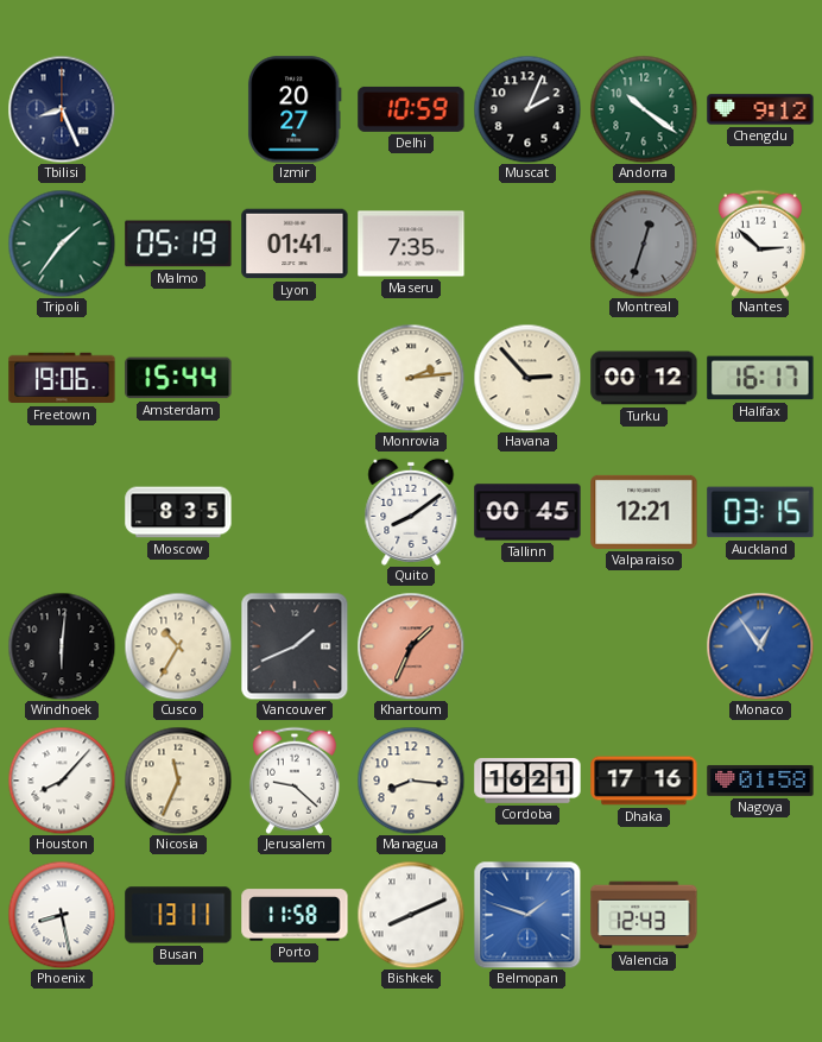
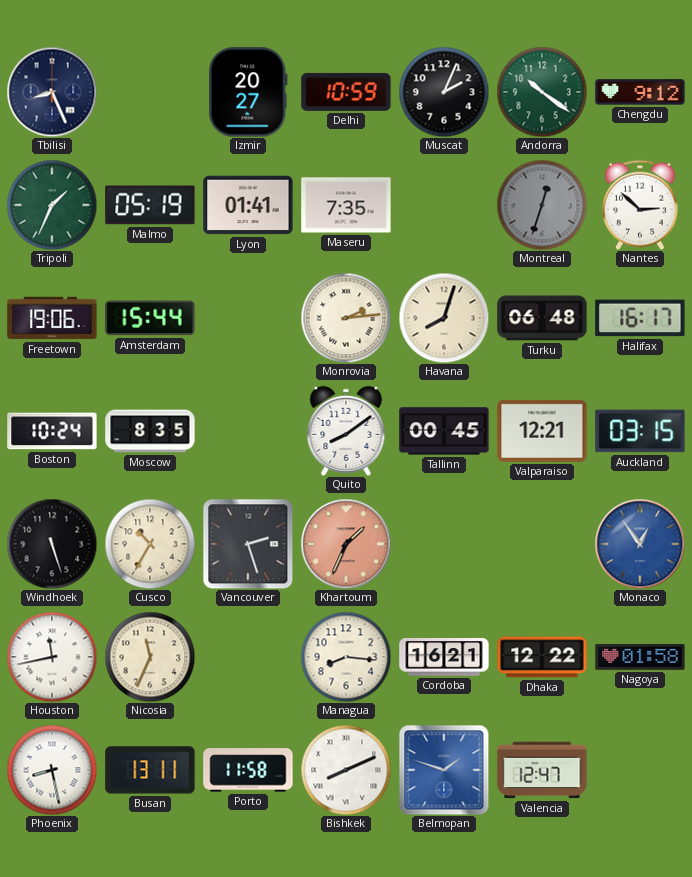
Tripoli: 1:36 -> 1:34 (52, 205)
Havana: 2:53 -> 8:03 (444, 318)
Turku: 00:12 -> 06:48 (542, 318)
Boston: none -> 10:24 (52, 431)
Windhoek: 6:01 -> 5:27 (52, 544)
Vancouver: 1:41 -> 2:27 (248, 544)
Houston: 8:07 -> 11:43 (52, 657)
Jerusalem: 9:22 -> none (295, 781)
Dhaka: 17:16 -> 12:22 (542, 657)
Valencia: 12:43 -> 12:47 (542, 770)
